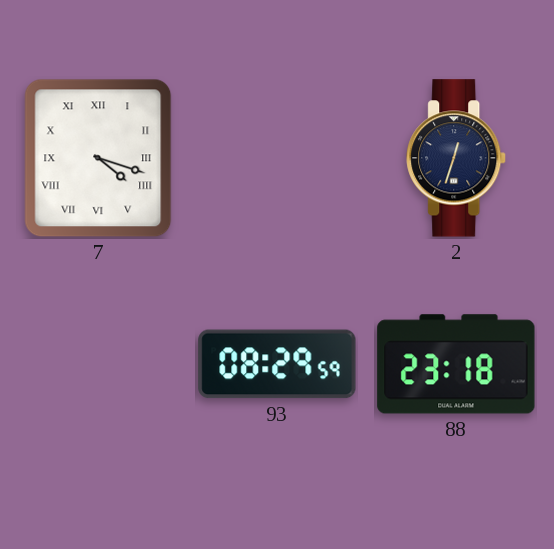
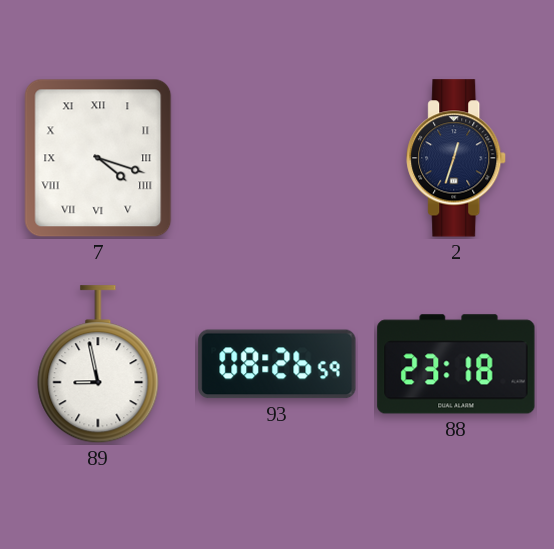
89: none -> 8:58 (98, 365)
93: 08:29 -> 08:26 (277, 364)
